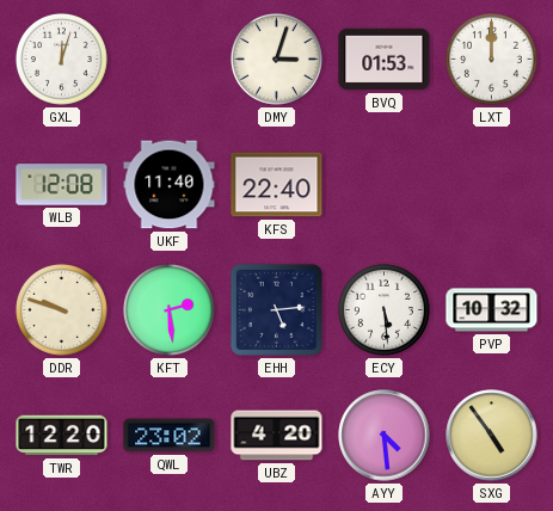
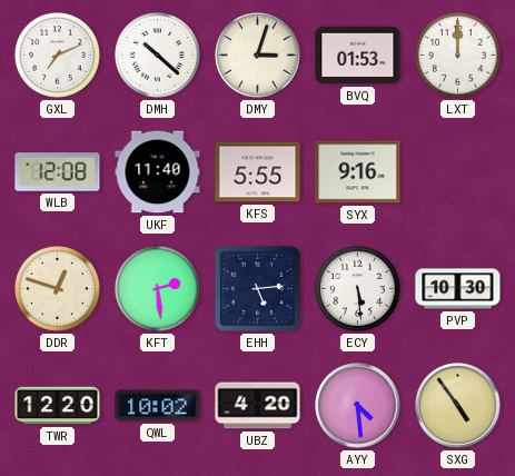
GXL: 12:03 -> 7:11 (57, 54)
DMH: none -> 10:22 (157, 54)
KFS: 22:40 -> 5:55 (258, 172)
SYX: none -> 9:16 (358, 172)
DDR: 9:48 -> 12:48 (57, 288)
PVP: 10:32 -> 10:30 (458, 289)
QWL: 23:02 -> 10:02 (158, 406)
